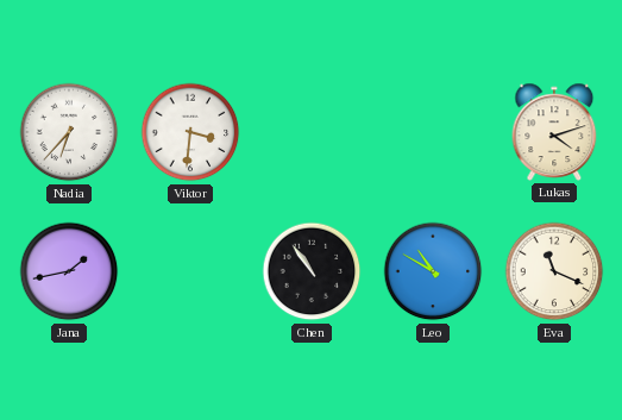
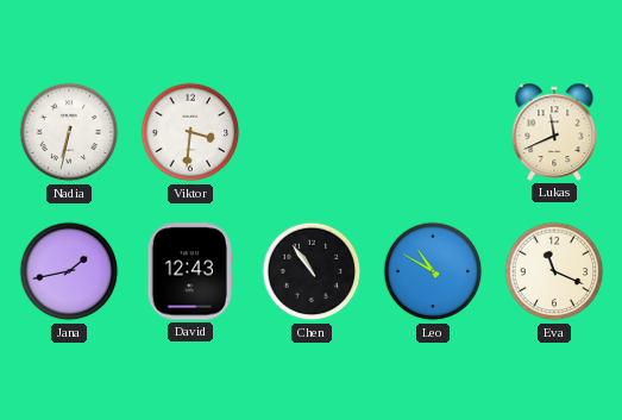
Nadia: 6:37 -> 6:32 (69, 132)
Lukas: 4:12 -> 11:41 (554, 132)
David: none -> 12:43 (190, 271)
